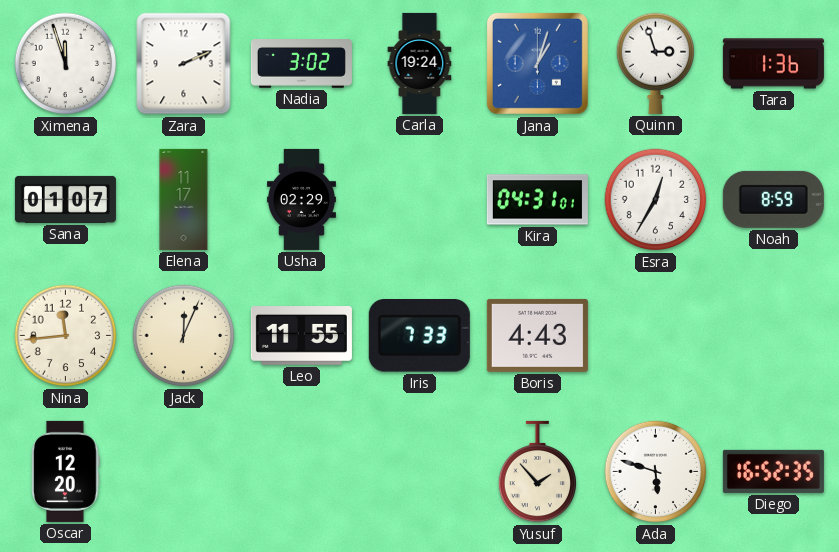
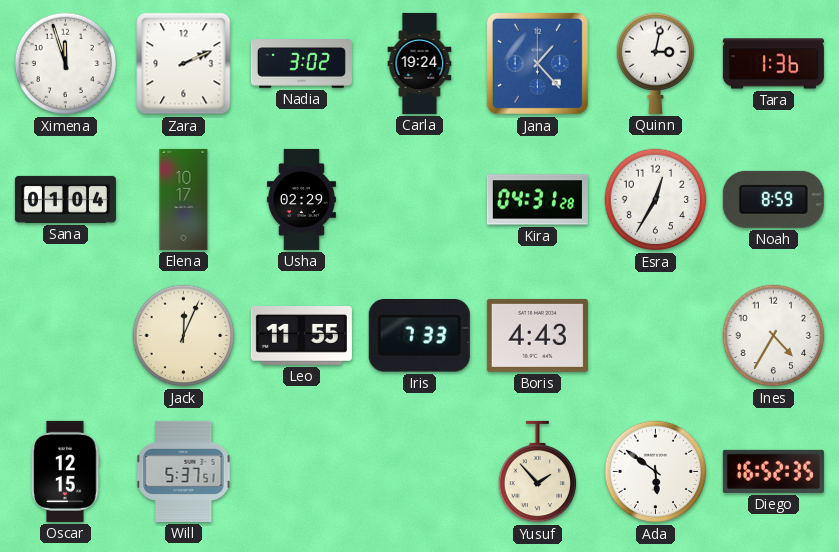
Jana: 1:03 -> 1:23 (537, 63)
Quinn: 2:57 -> 3:02 (656, 63)
Sana: 01:07 -> 01:04 (65, 199)
Elena: 11:17 -> 10:17 (184, 199)
Kira: 04:31:01 -> 04:31:28 (537, 200)
Nina: 11:44 -> none (66, 336)
Ines: none -> 4:35 (774, 336)
Oscar: 12:20 -> 12:15 (66, 471)
Will: none -> 5:37 (184, 471)
Ada: 5:48 -> 5:51 (656, 472)
